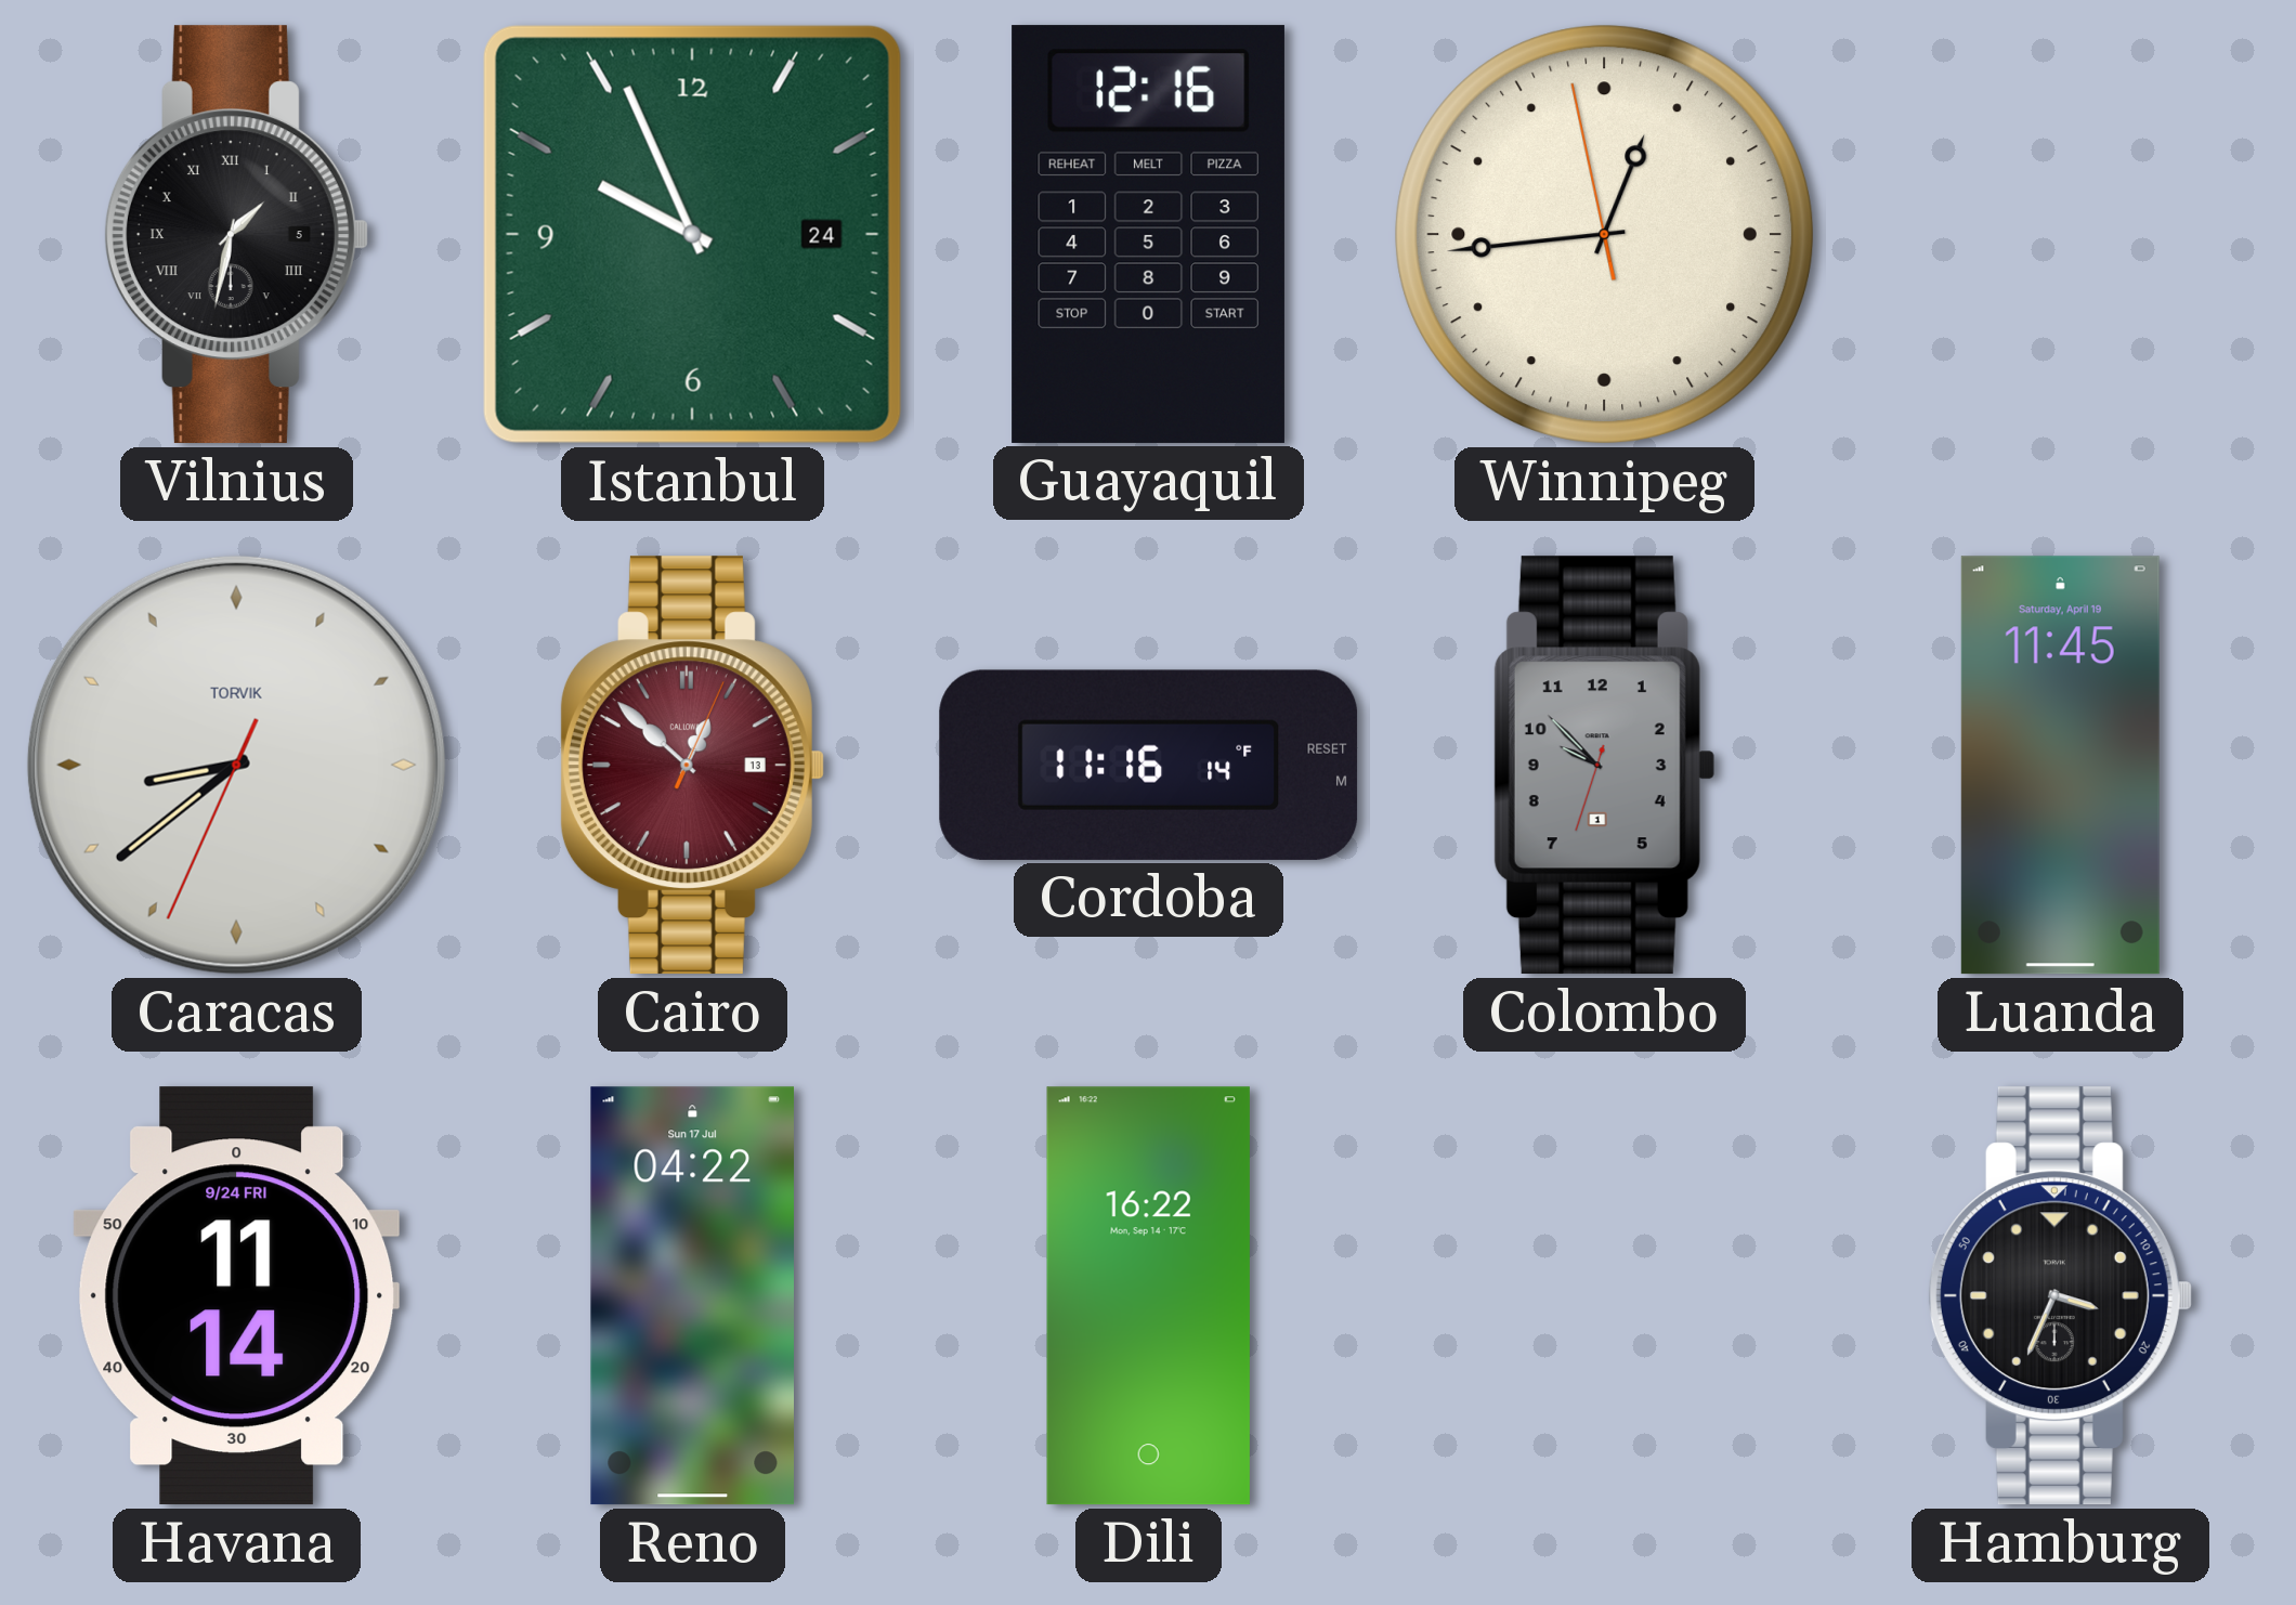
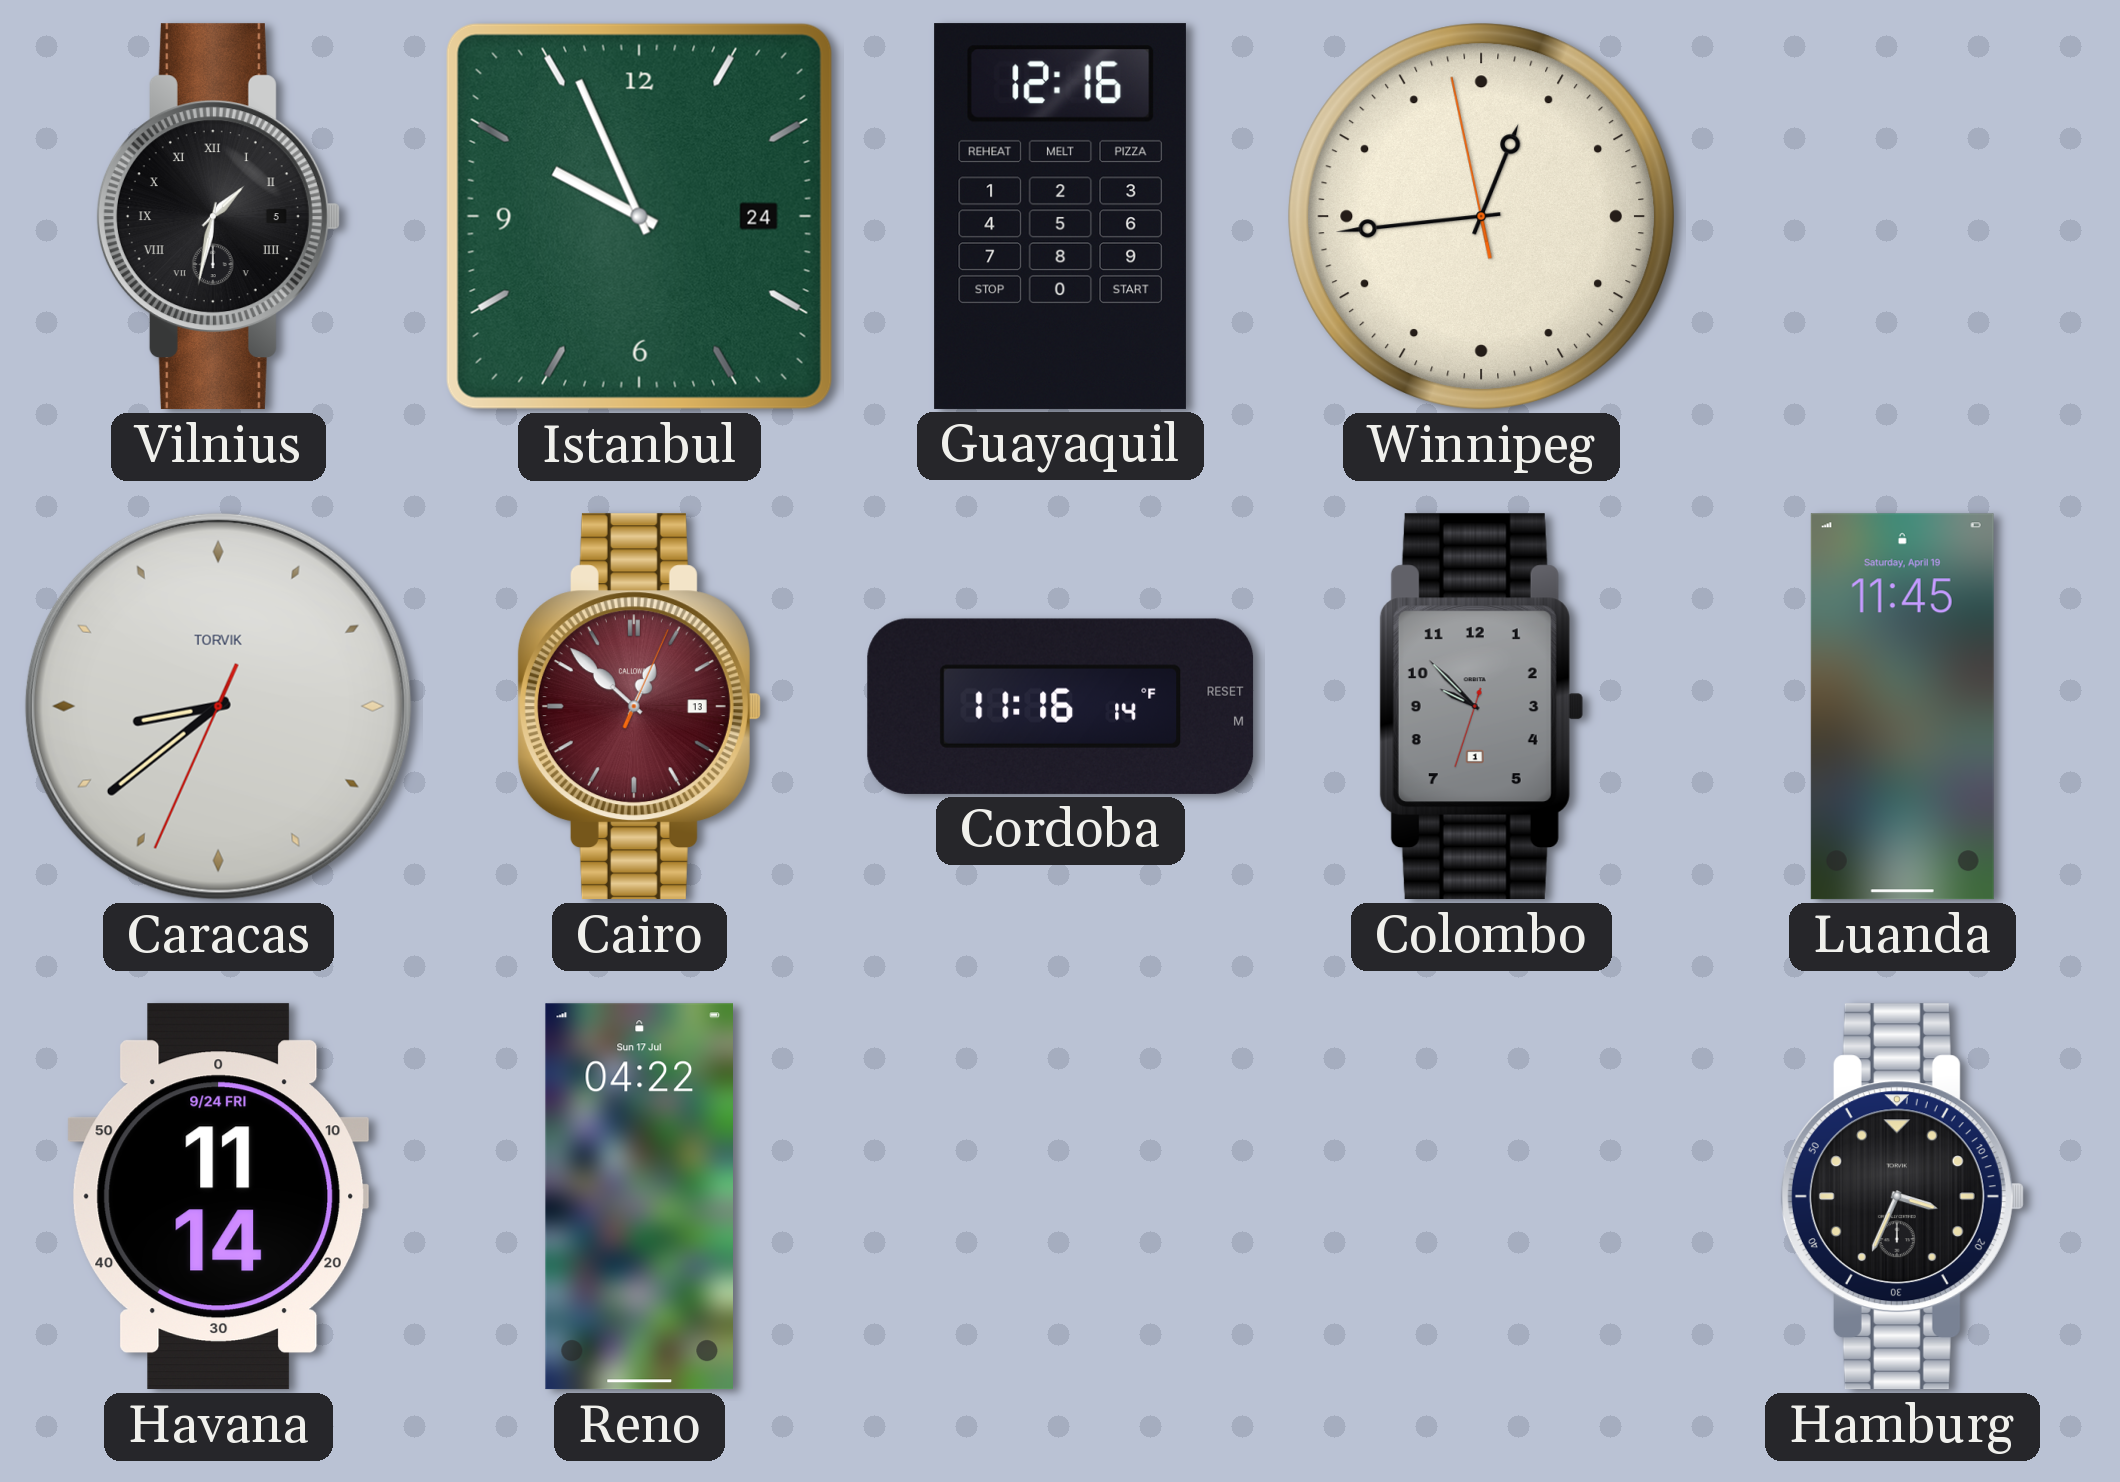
Dili: 16:22 -> none (1148, 1296)
